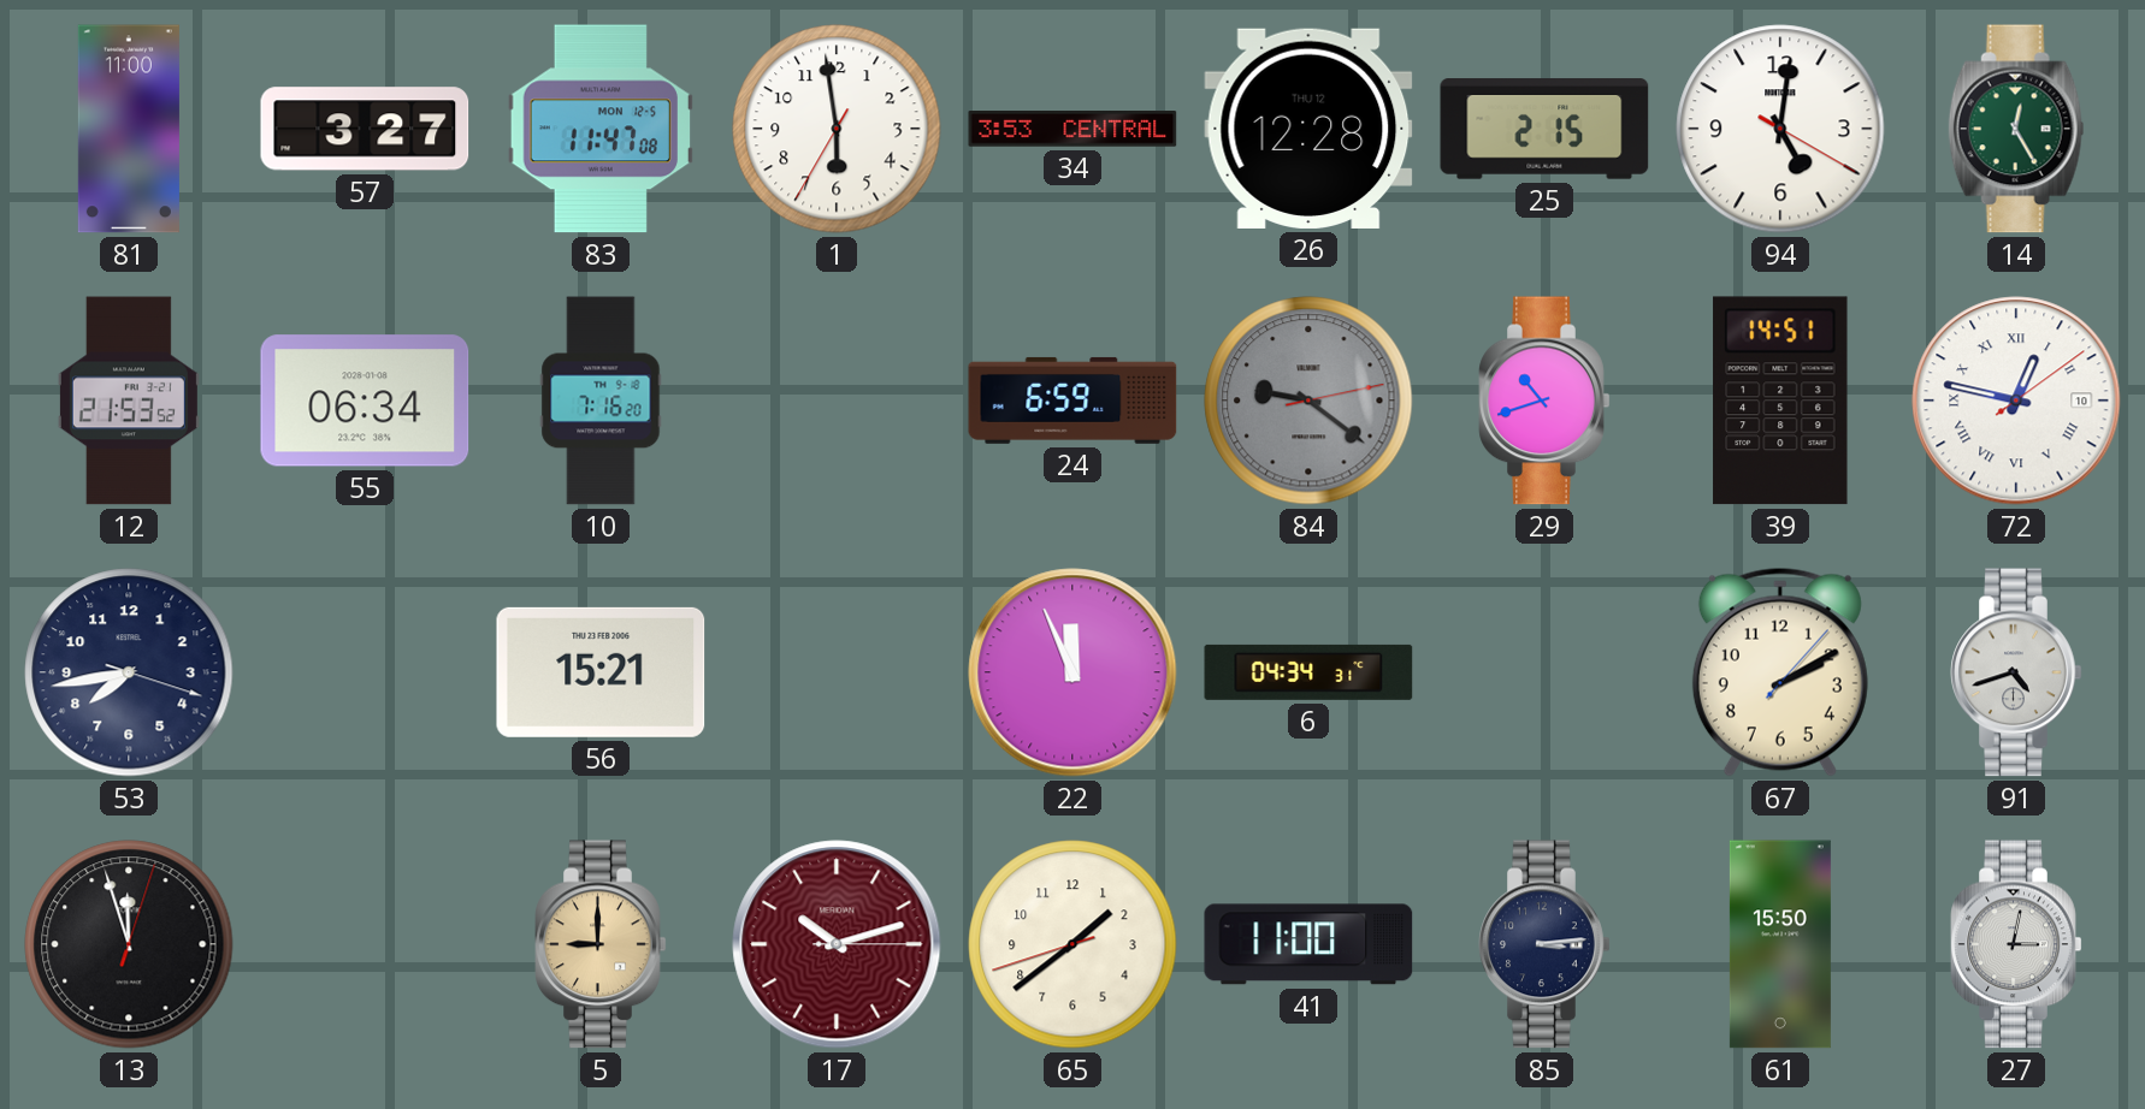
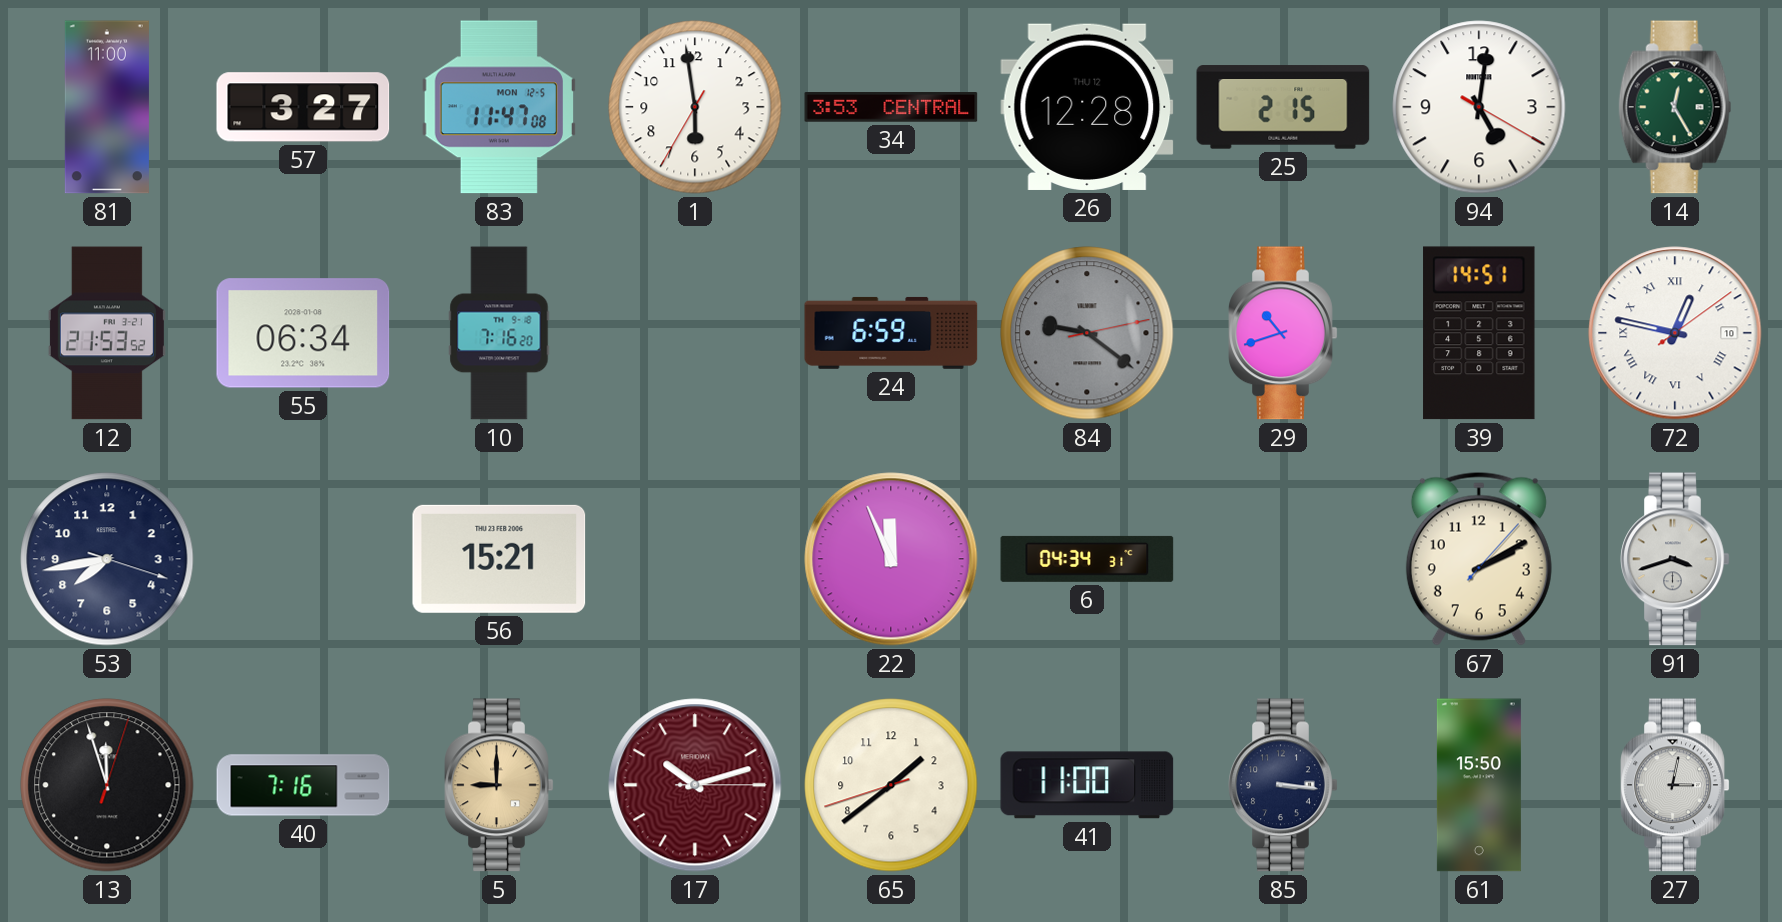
91: 4:42 -> 3:42 (1675, 559)
40: none -> 7:16 (303, 785)
85: 3:14 -> 3:16 (1283, 785)
